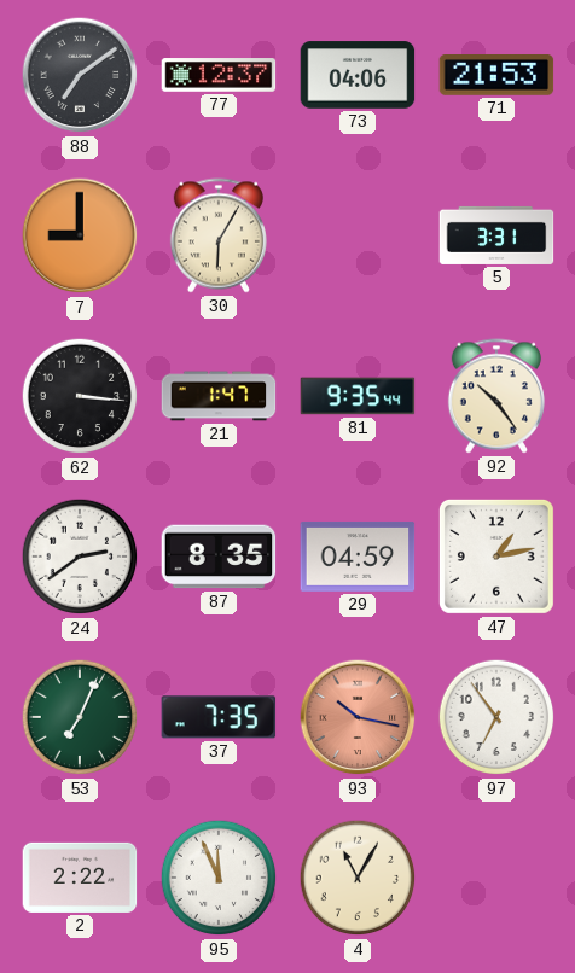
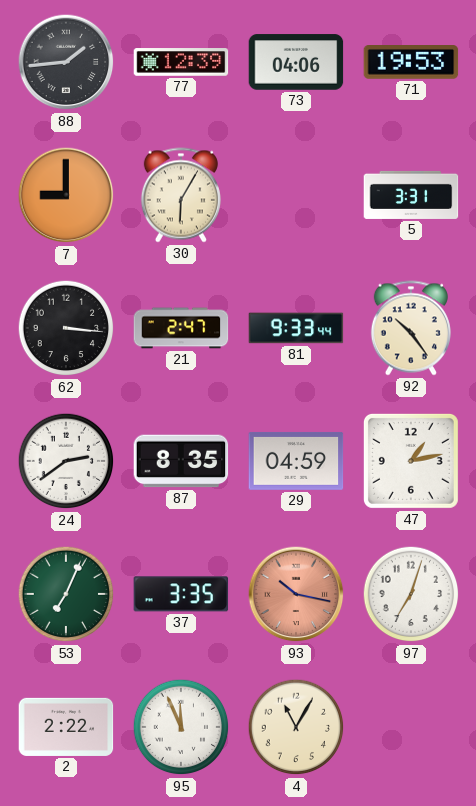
88: 7:09 -> 1:44 (66, 62)
77: 12:37 -> 12:39 (181, 62)
71: 21:53 -> 19:53 (411, 63)
21: 1:47 -> 2:47 (181, 328)
81: 9:35 -> 9:33 (296, 328)
37: 7:35 -> 3:35 (181, 594)
97: 6:54 -> 7:03 (411, 594)
